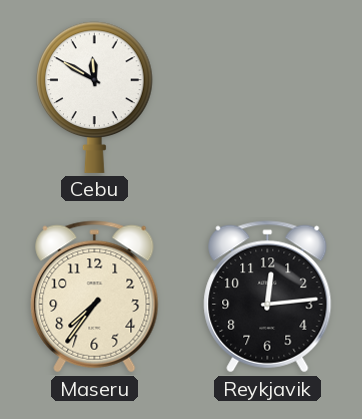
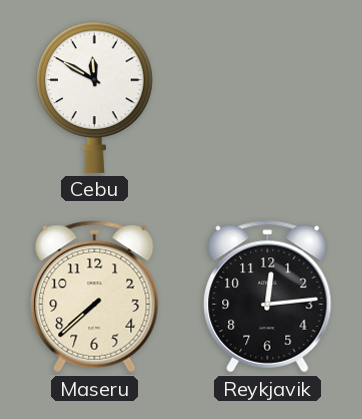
Maseru: 7:36 -> 7:38 (95, 297)
